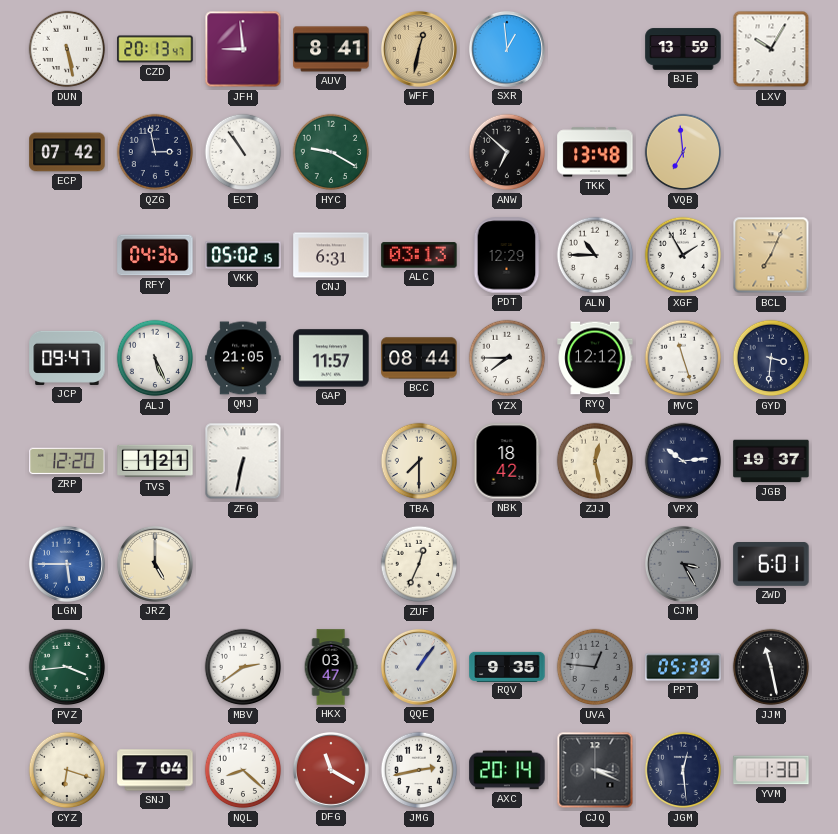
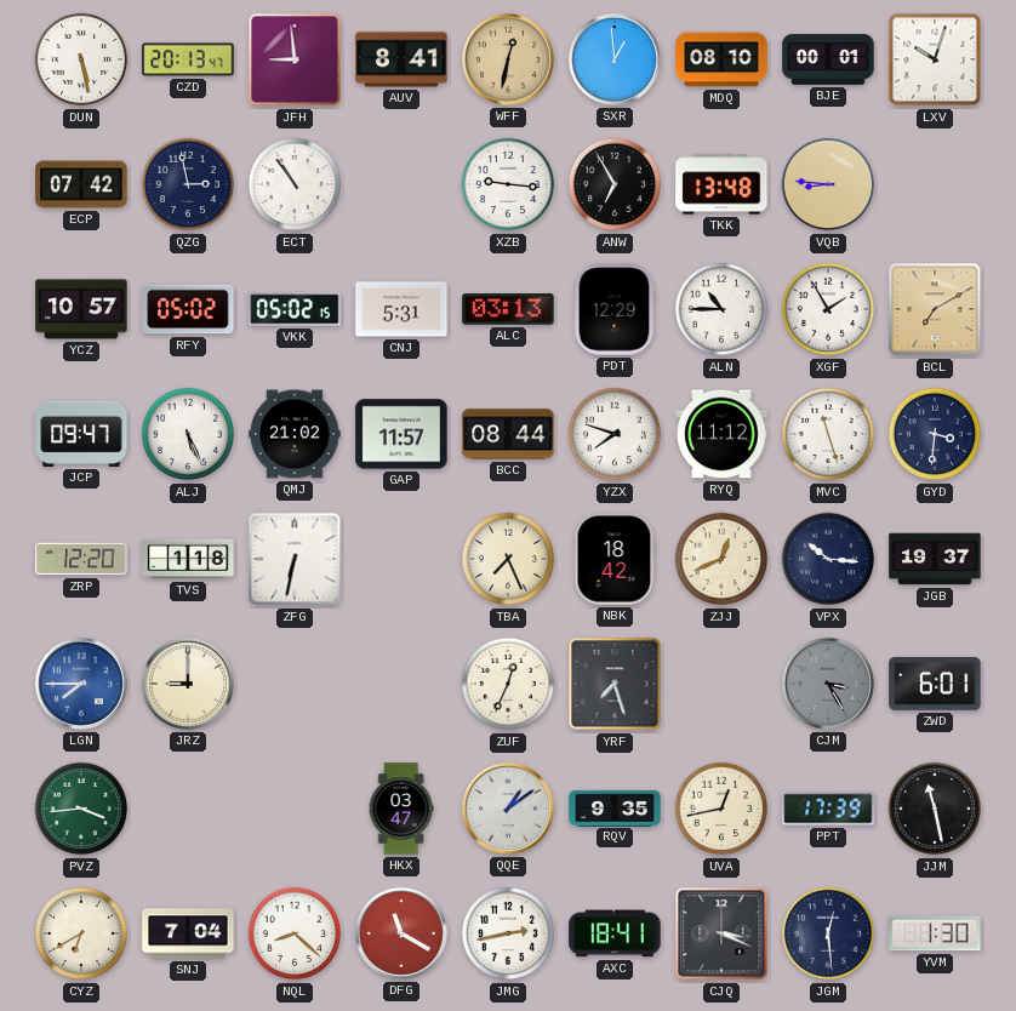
MDQ: none -> 08:10 (721, 59)
BJE: 13:59 -> 00:01 (828, 59)
LXV: 10:05 -> 10:03 (935, 59)
HYC: 9:20 -> none (331, 152)
XZB: none -> 9:16 (508, 184)
ANW: 6:52 -> 6:55 (615, 184)
VQB: 6:59 -> 8:46 (828, 184)
YCZ: none -> 10:57 (81, 309)
RFY: 04:36 -> 05:02 (188, 309)
CNJ: 6:31 -> 5:31 (401, 309)
BCL: 7:04 -> 7:10 (935, 309)
QMJ: 21:05 -> 21:02 (295, 434)
YZX: 7:45 -> 7:48 (615, 434)
RYQ: 12:12 -> 11:12 (721, 434)
TVS: 1:21 -> 1:18 (188, 559)
TBA: 7:30 -> 7:26 (508, 559)
ZJJ: 12:28 -> 12:41 (721, 559)
VPX: 10:14 -> 10:16 (828, 559)
LGN: 5:45 -> 7:45 (81, 684)
JRZ: 5:00 -> 9:00 (188, 684)
YRF: none -> 7:27 (615, 684)
MBV: 2:39 -> none (243, 667)
QQE: 1:06 -> 1:09 (508, 809)
UVA: 12:46 -> 12:43 (721, 809)
UVA dial: grey -> cream (721, 809)
PPT: 05:39 -> 17:39 (828, 809)
CYZ: 6:18 -> 6:40 (81, 933)
AXC: 20:14 -> 18:41 (615, 933)
